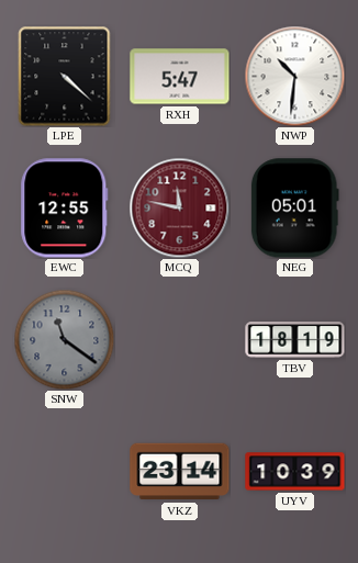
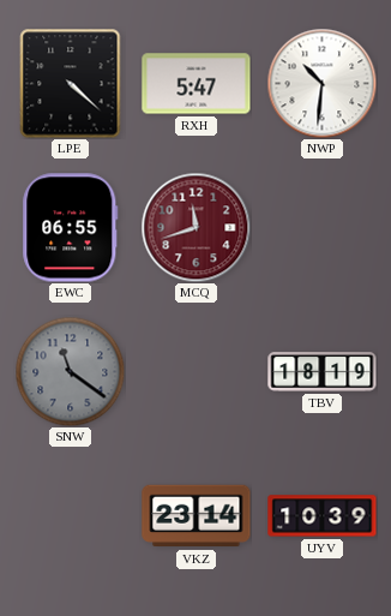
EWC: 12:55 -> 06:55 (71, 228)
MCQ: 11:47 -> 11:42 (195, 227)
NEG: 05:01 -> none (294, 209)
